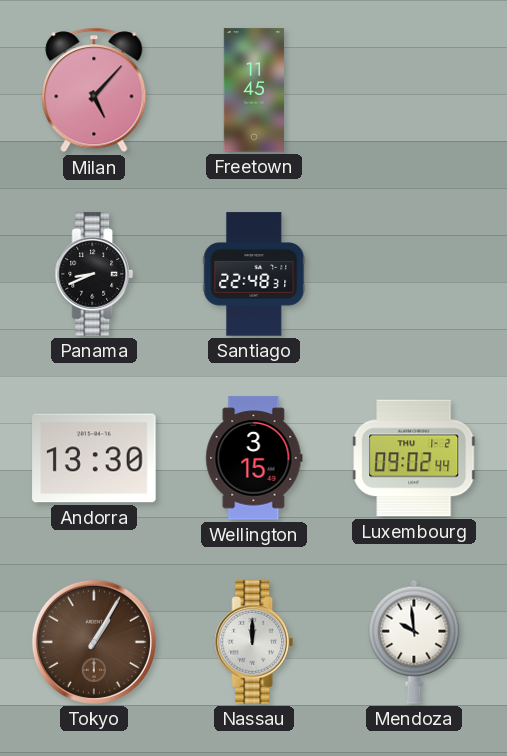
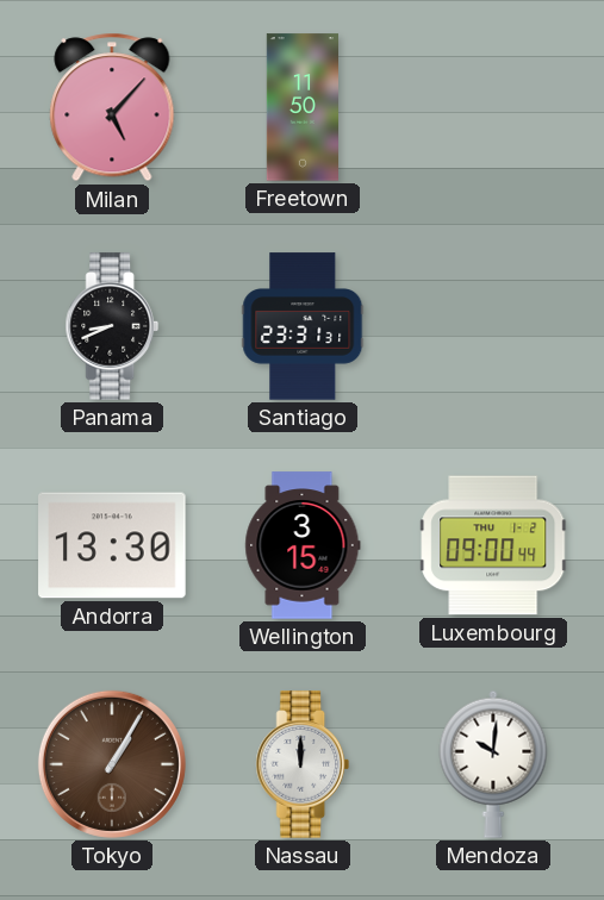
Freetown: 11:45 -> 11:50 (301, 107)
Santiago: 22:48 -> 23:31 (303, 326)
Luxembourg: 09:02 -> 09:00 (493, 545)
Mendoza: 9:59 -> 10:01 (493, 764)
